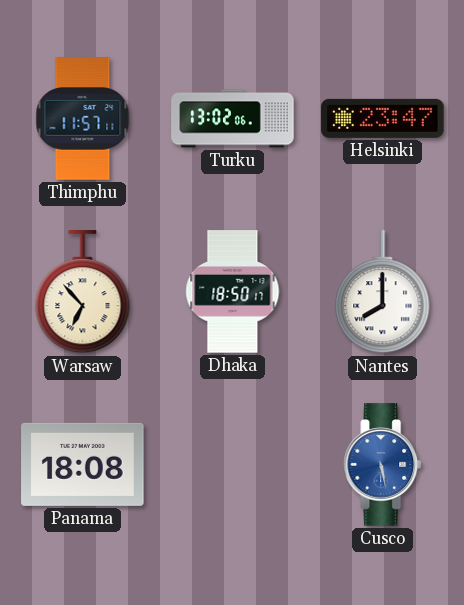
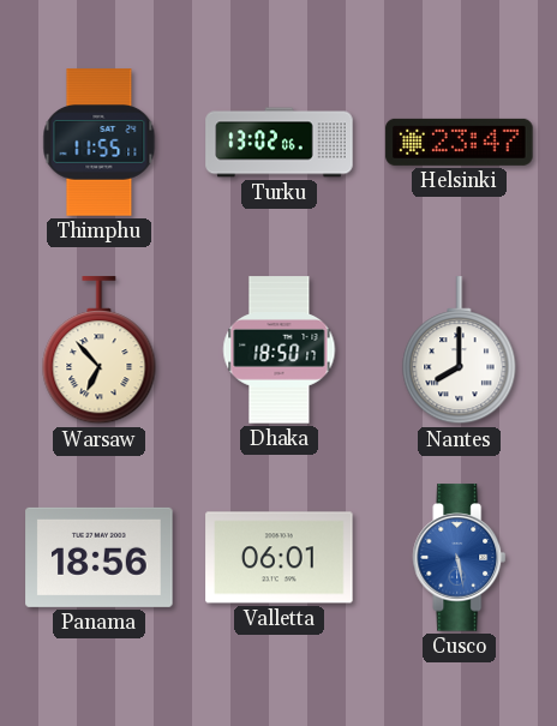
Thimphu: 11:57 -> 11:55 (100, 143)
Panama: 18:08 -> 18:56 (100, 557)
Valletta: none -> 06:01 (280, 558)
